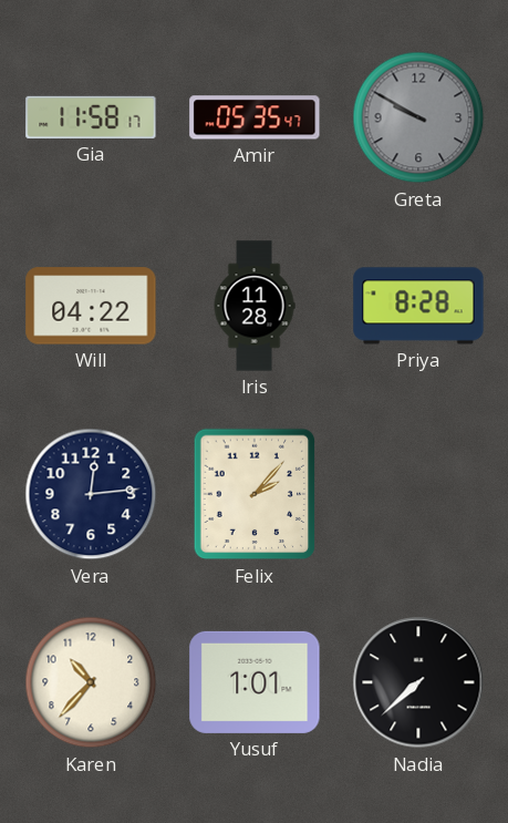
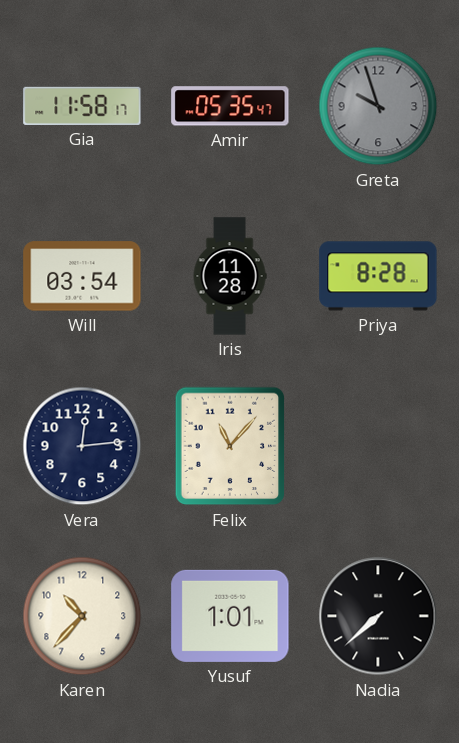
Greta: 9:50 -> 9:57 (378, 106)
Will: 04:22 -> 03:54 (82, 276)
Felix: 2:07 -> 11:07 (230, 446)
